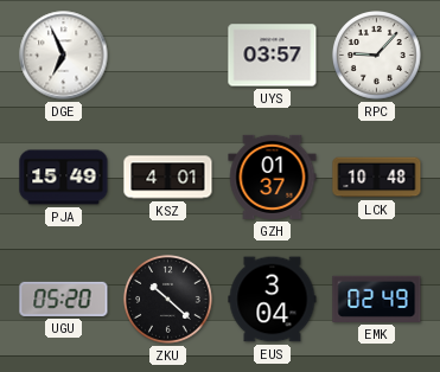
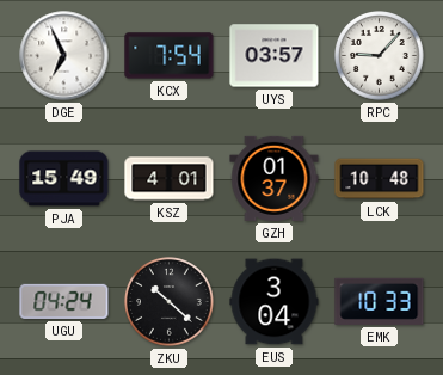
KCX: none -> 7:54 (170, 56)
UGU: 05:20 -> 04:24 (64, 301)
EMK: 02:49 -> 10:33 (380, 301)
